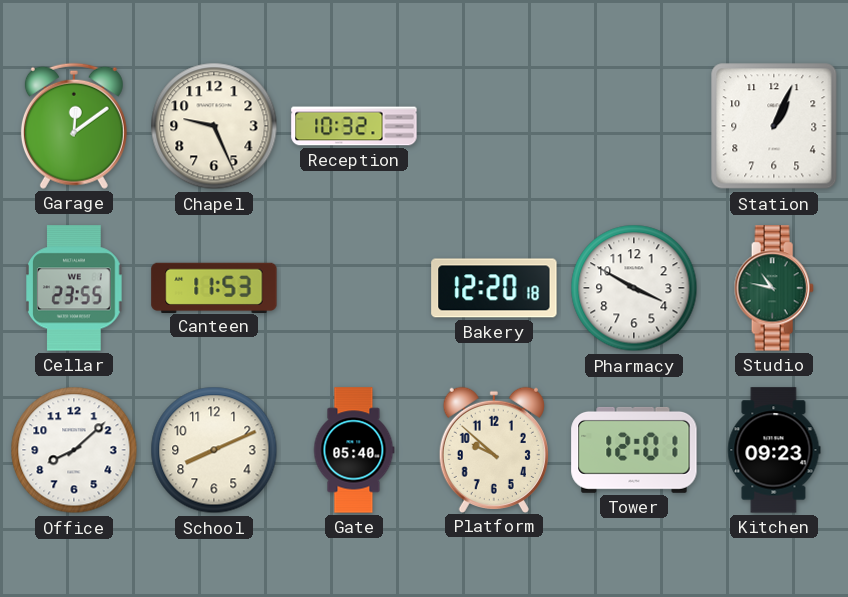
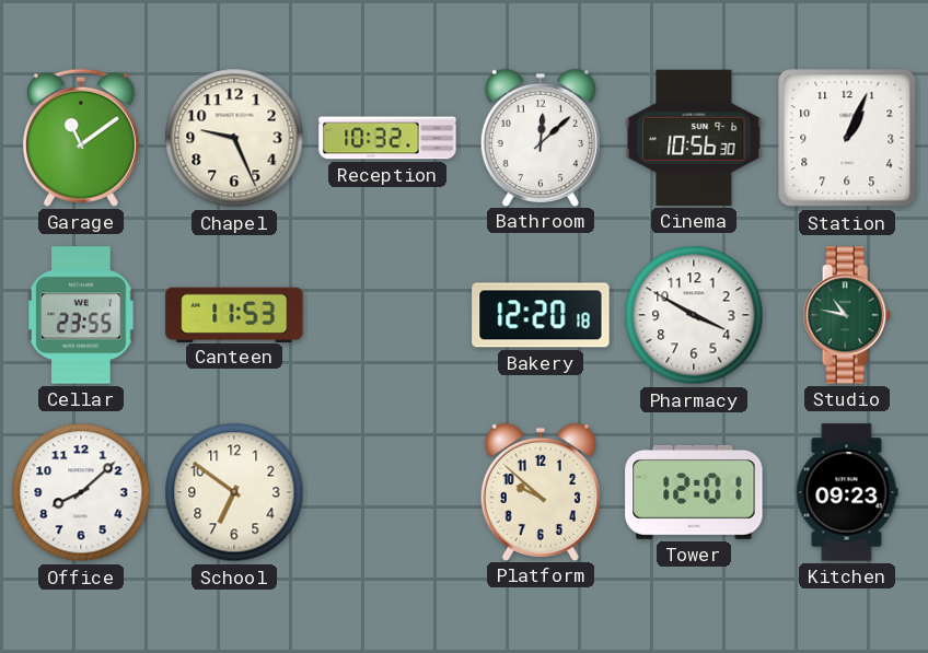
Garage: 12:09 -> 11:09 (81, 138)
Bathroom: none -> 12:08 (541, 137)
Cinema: none -> 10:56 (694, 138)
School: 8:11 -> 6:51 (234, 492)
Gate: 05:40 -> none (354, 450)
